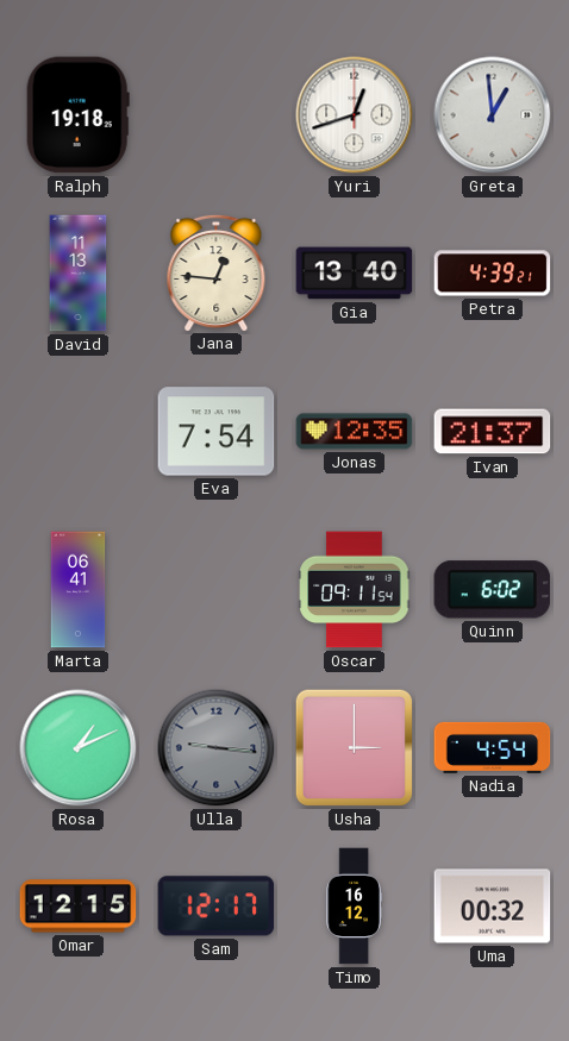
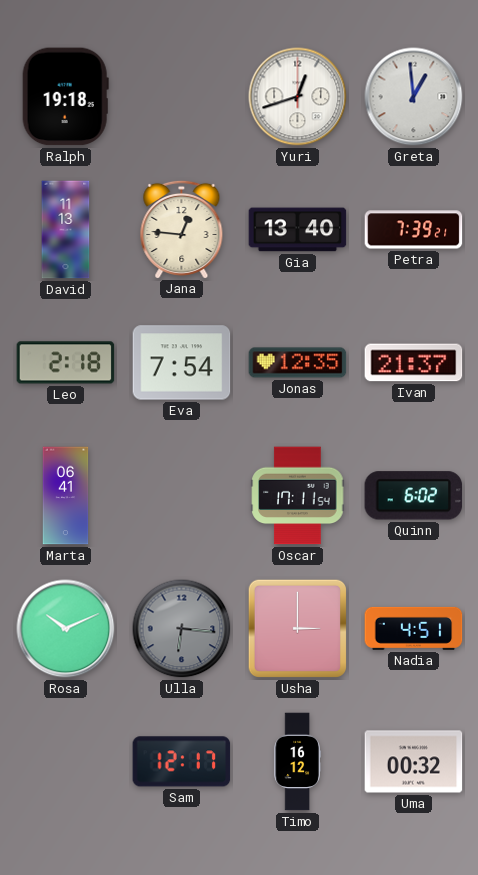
Petra: 4:39 -> 7:39 (414, 230)
Leo: none -> 2:18 (66, 363)
Oscar: 09:11 -> 17:11 (298, 496)
Rosa: 1:11 -> 10:11 (66, 629)
Ulla: 9:16 -> 6:16 (182, 629)
Nadia: 4:54 -> 4:51 (414, 628)
Omar: 12:15 -> none (79, 907)
